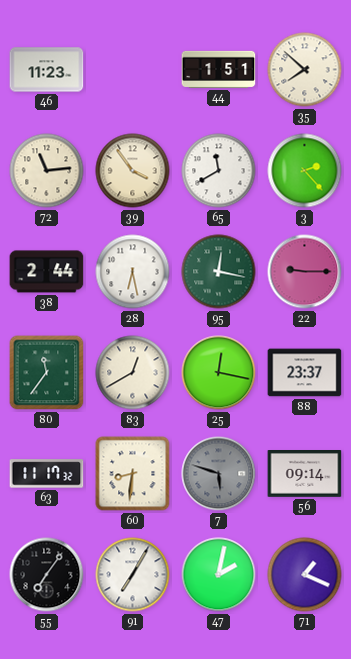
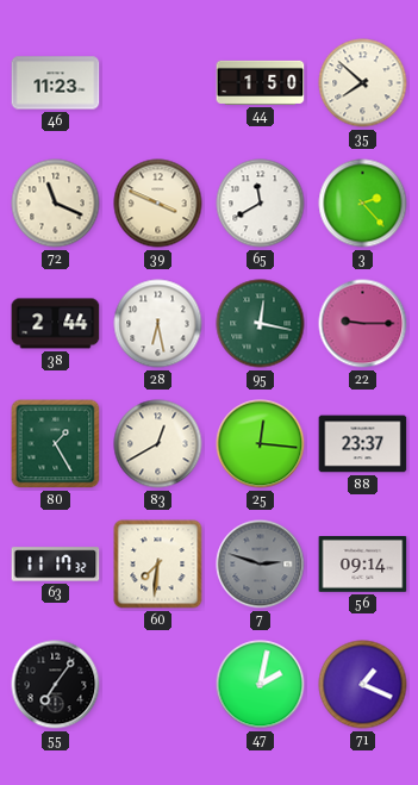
44: 1:51 -> 1:50 (261, 82)
72: 11:14 -> 11:19 (56, 204)
39: 3:54 -> 3:49 (158, 204)
80: 11:36 -> 1:25 (56, 444)
25: 12:17 -> 12:16 (261, 444)
60: 8:31 -> 7:31 (158, 565)
7: 5:48 -> 2:48 (261, 565)
91: 7:05 -> none (133, 575)
